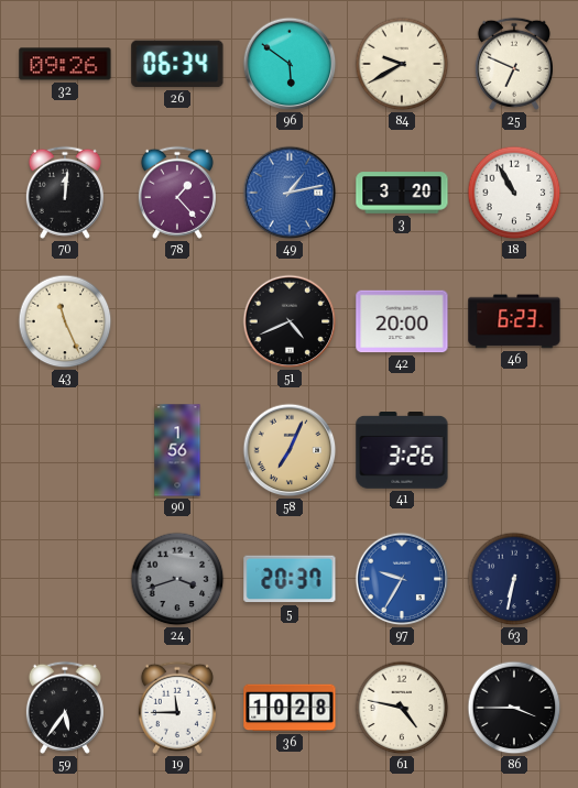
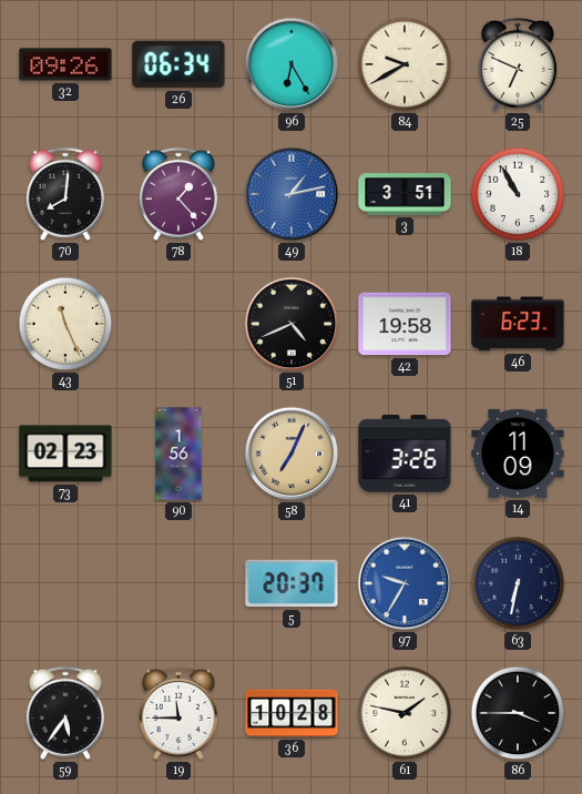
96: 5:51 -> 6:25 (292, 64)
70: 12:01 -> 8:01 (65, 194)
3: 3:20 -> 3:51 (405, 194)
42: 20:00 -> 19:58 (405, 324)
73: none -> 02:23 (65, 454)
14: none -> 11:09 (518, 454)
24: 3:42 -> none (177, 579)
61: 4:47 -> 1:47 (405, 713)
